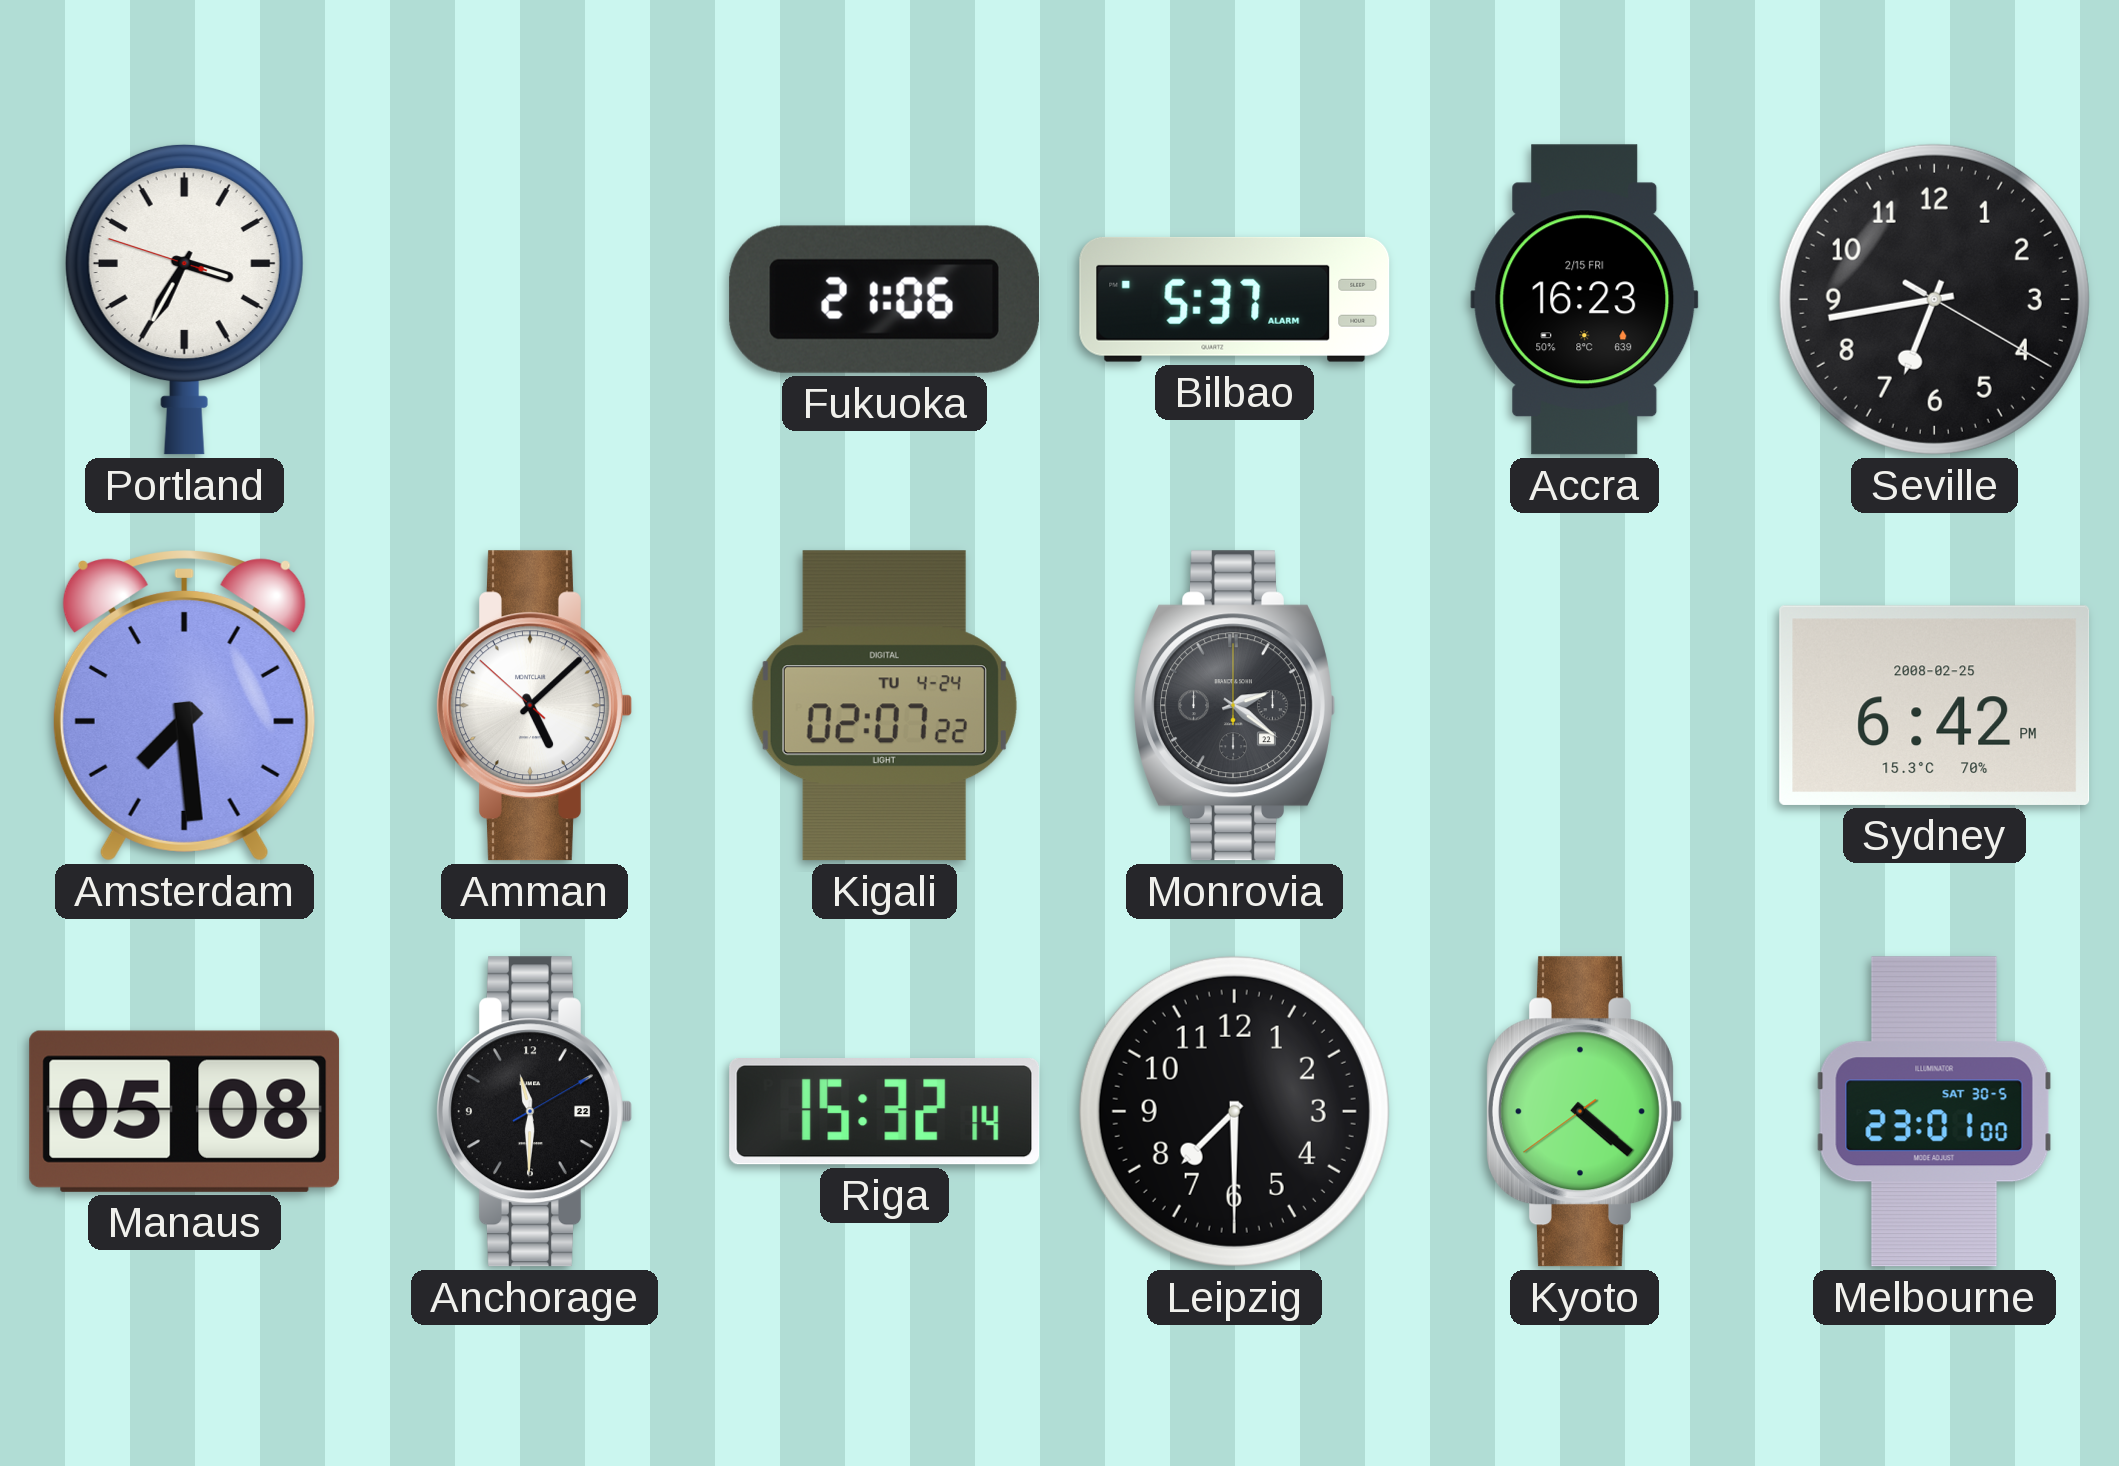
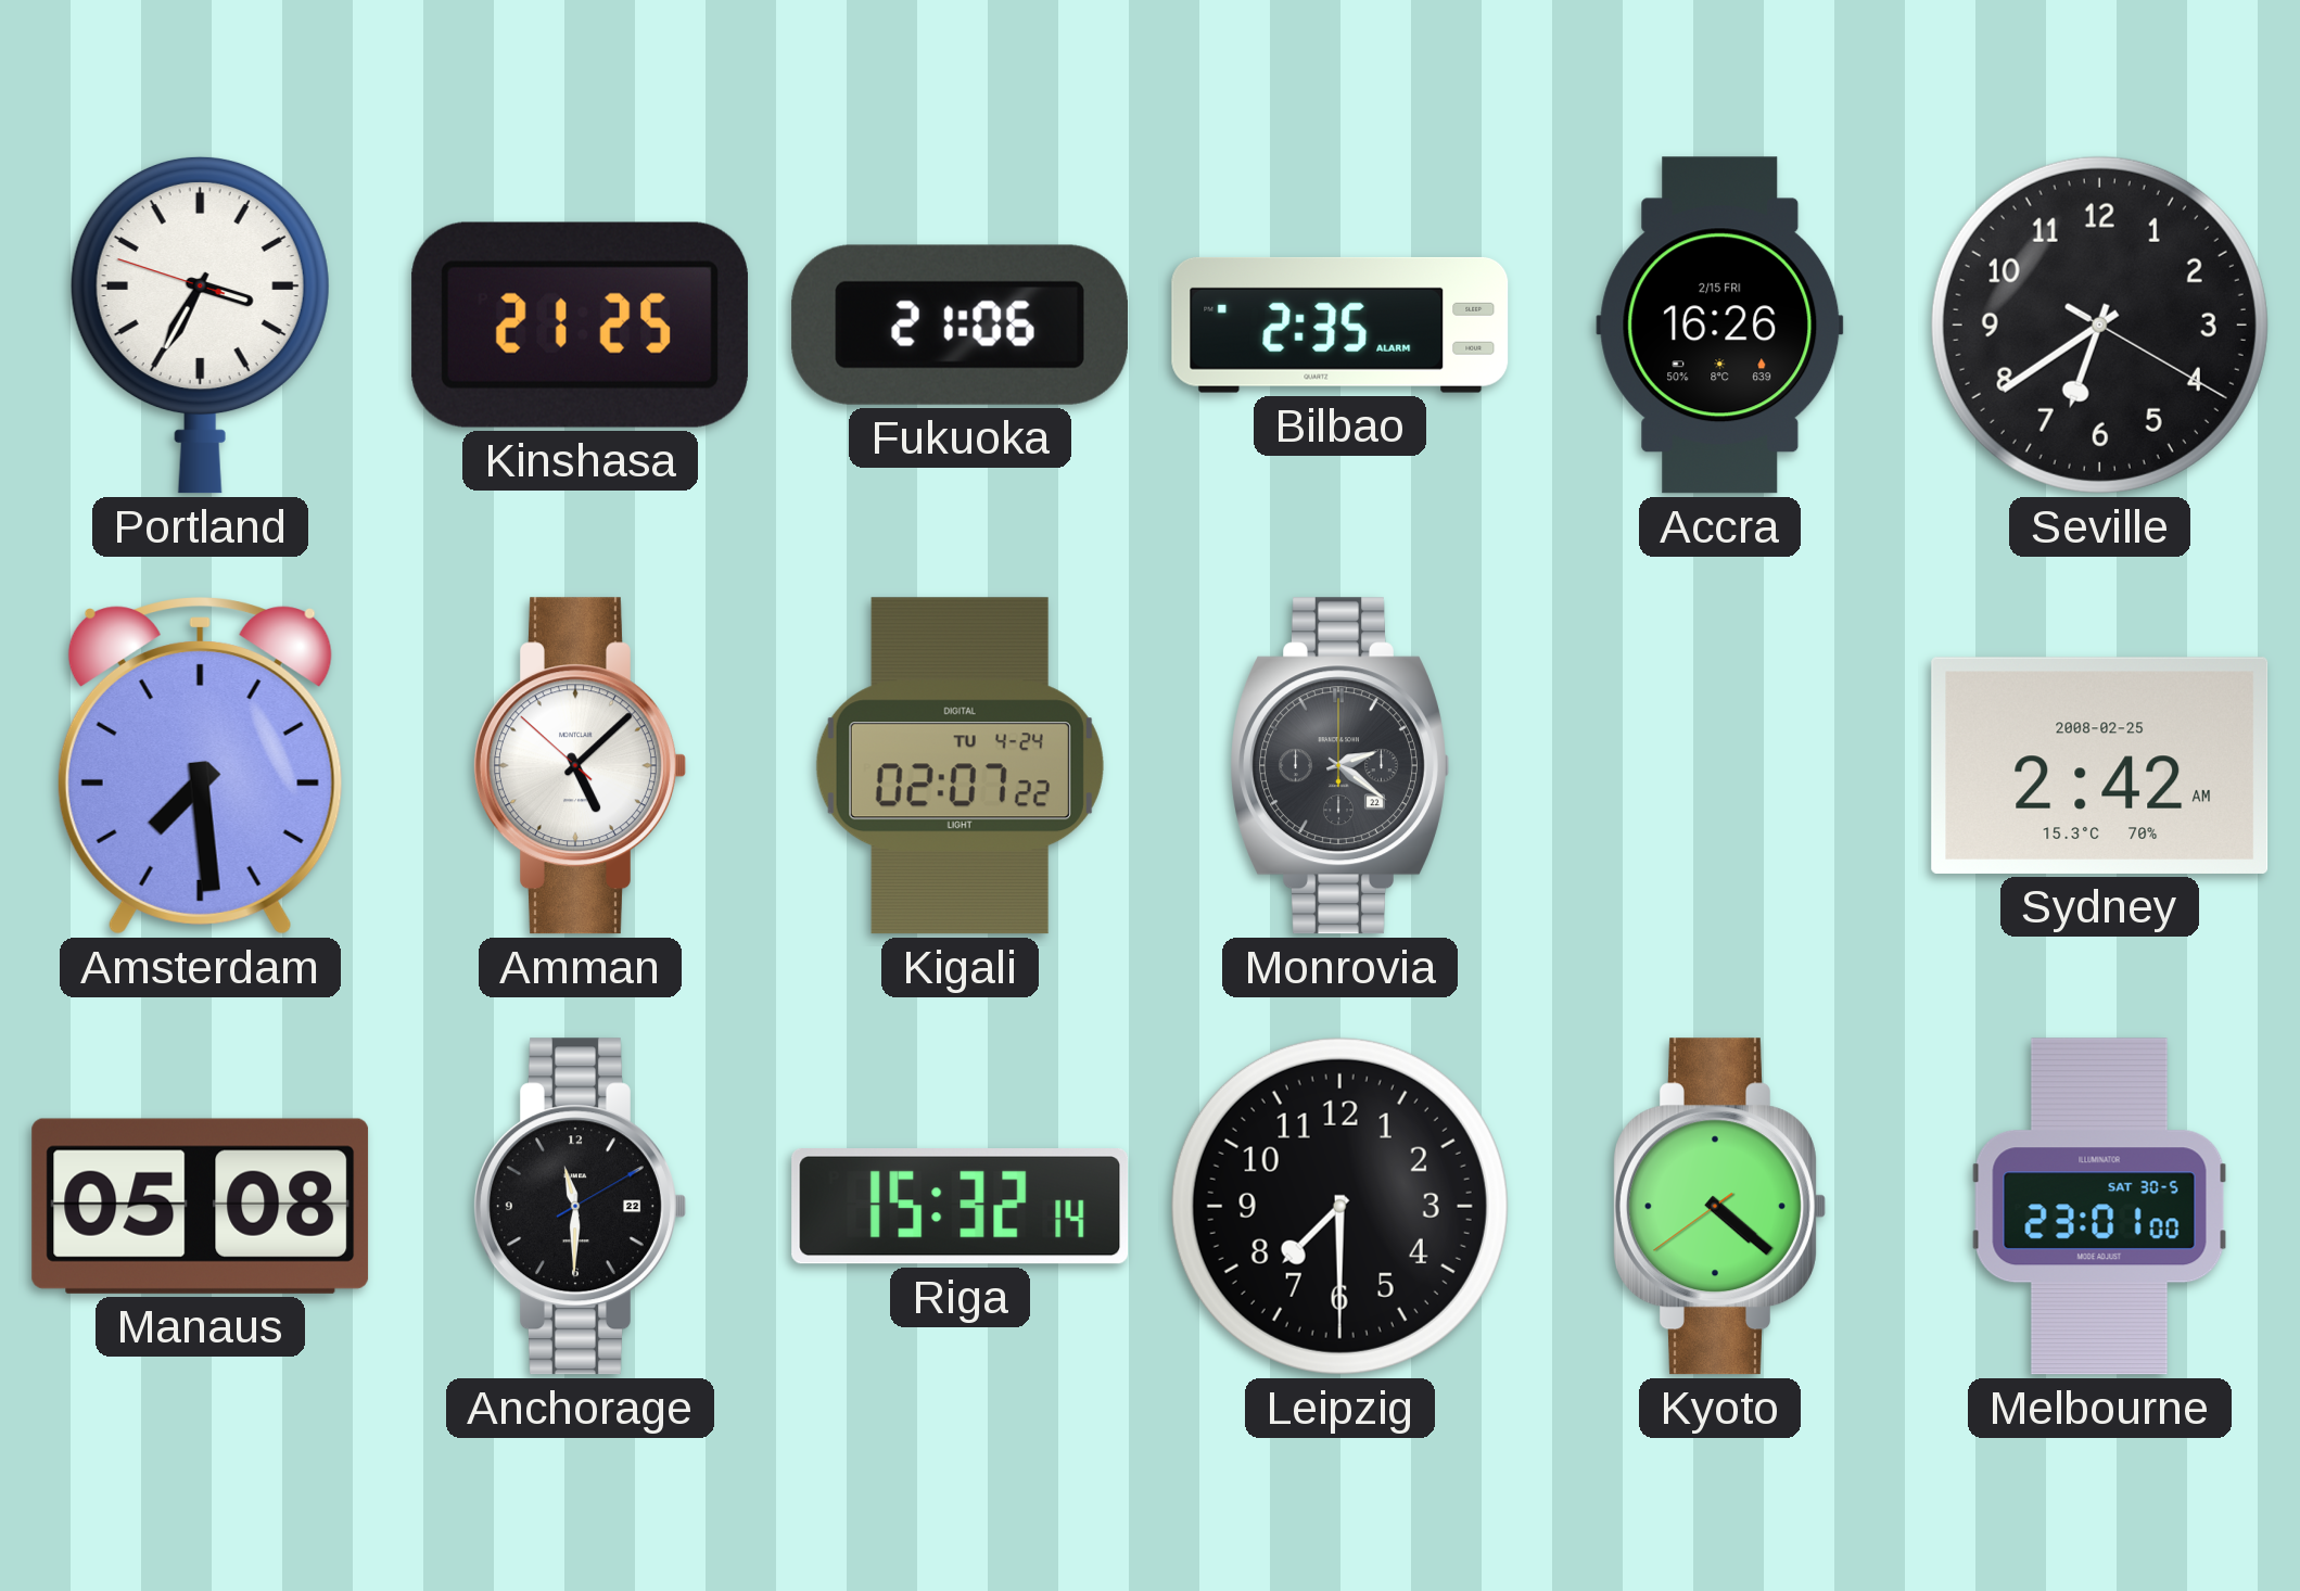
Kinshasa: none -> 21:25 (580, 324)
Bilbao: 5:37 -> 2:35 (1340, 324)
Accra: 16:23 -> 16:26 (1720, 326)
Seville: 6:43 -> 6:39 (2099, 324)
Sydney: 6:42 -> 2:42 (2100, 765)
